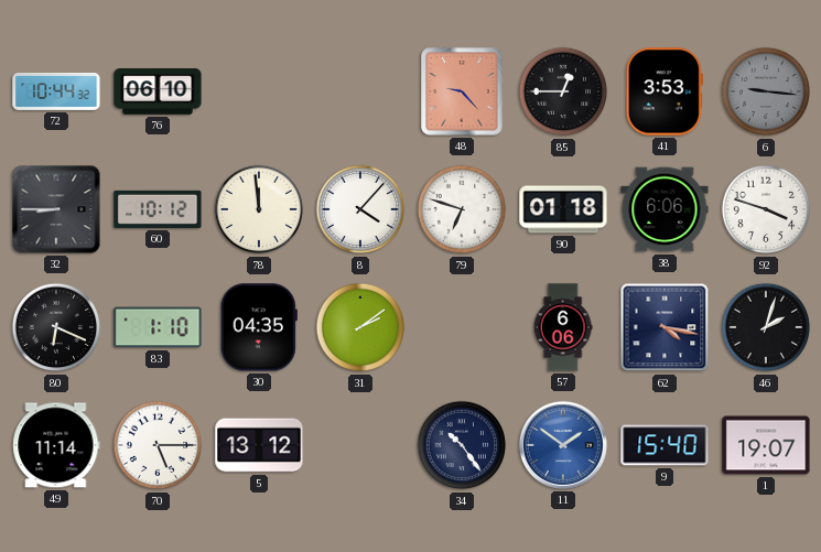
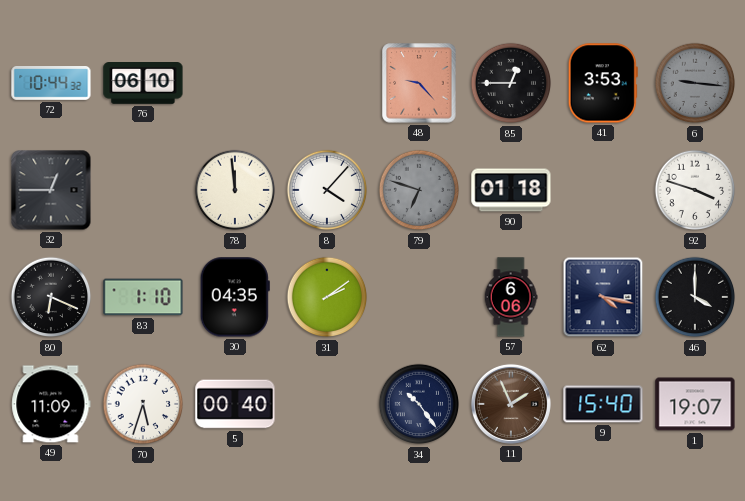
32: 8:45 -> 12:45 (51, 190)
60: 10:12 -> none (158, 209)
79 dial: white -> grey (419, 190)
38: 6:06 -> none (665, 209)
46: 2:03 -> 4:00 (695, 297)
49: 11:14 -> 11:09 (51, 404)
70: 5:15 -> 5:33 (143, 404)
5: 13:12 -> 00:40 (235, 404)
11: 1:51 -> 1:56 (511, 404)
11 dial: blue -> brown (511, 404)
